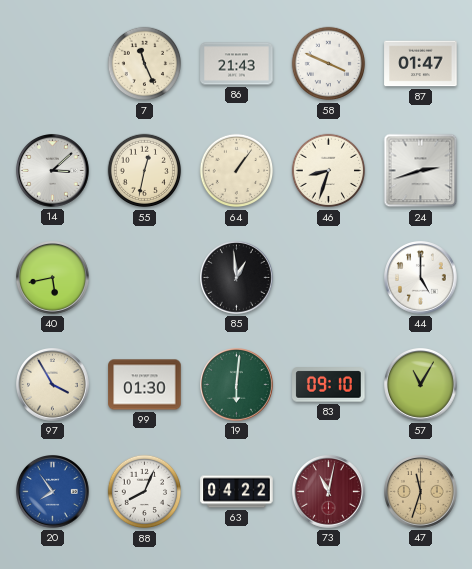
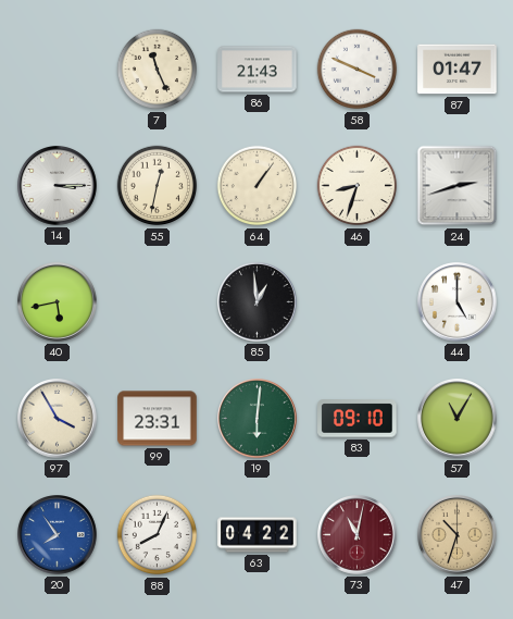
14: 3:08 -> 3:15 (58, 186)
99: 01:30 -> 23:31 (158, 419)
47: 11:33 -> 10:33 (458, 535)
